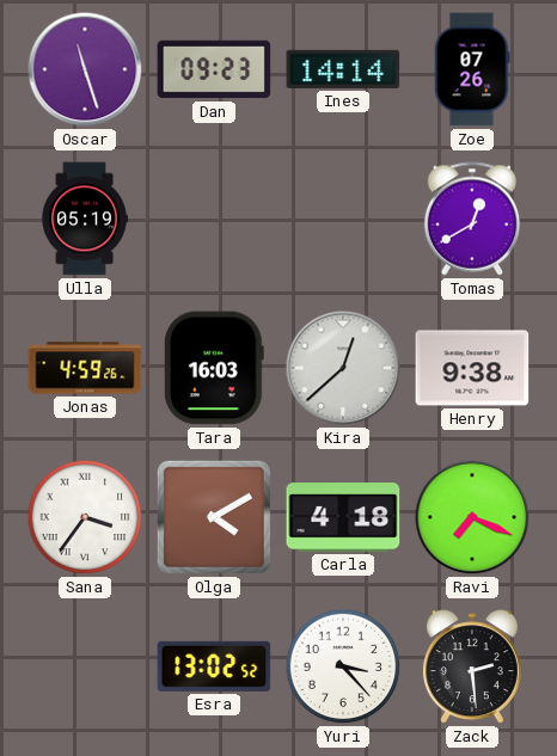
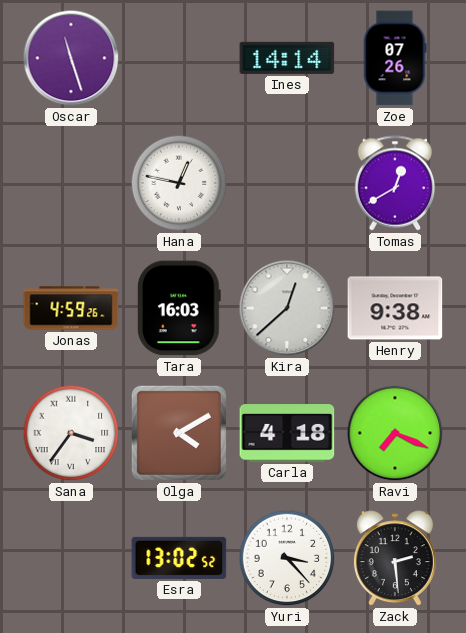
Dan: 09:23 -> none (214, 69)
Ulla: 05:19 -> none (85, 219)
Hana: none -> 12:47 (179, 183)
